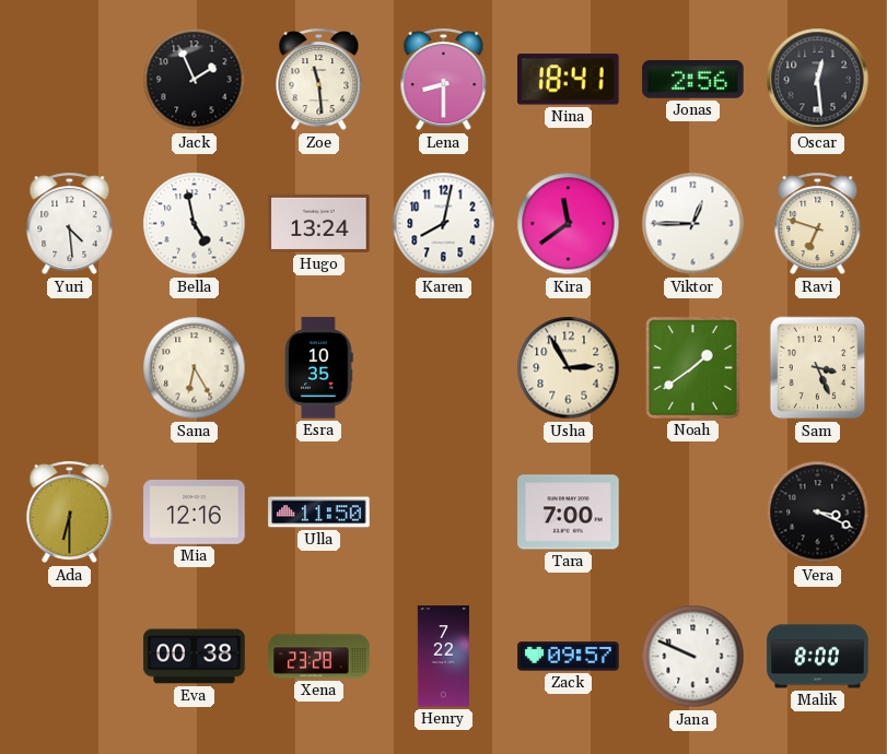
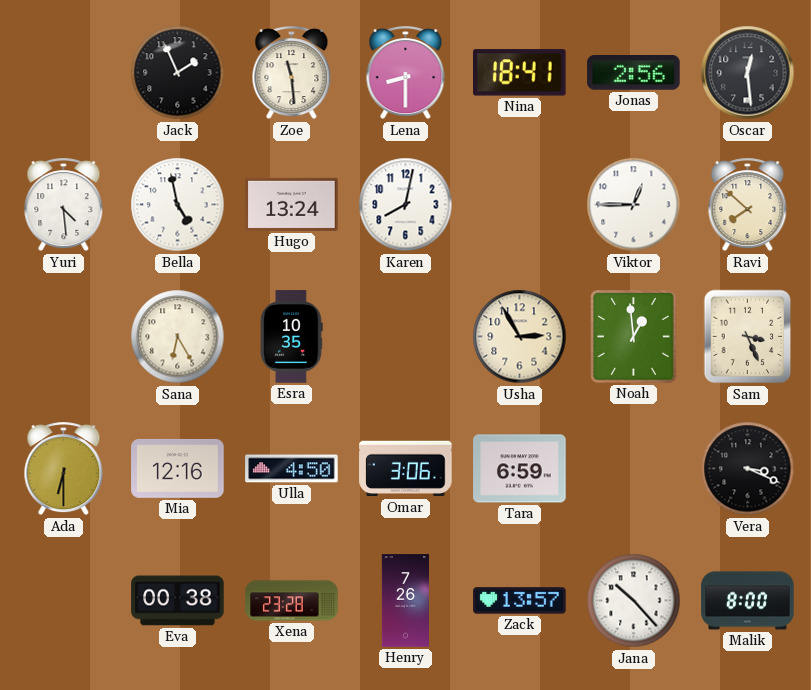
Kira: 11:39 -> none (569, 224)
Ravi: 6:48 -> 7:52 (748, 205)
Noah: 1:39 -> 12:59 (634, 337)
Ulla: 11:50 -> 4:50 (292, 469)
Omar: none -> 3:06 (406, 469)
Tara: 7:00 -> 6:59 (520, 469)
Henry: 7:22 -> 7:26 (406, 601)
Zack: 09:57 -> 13:57 (520, 601)
Jana: 9:49 -> 10:23 (634, 601)
